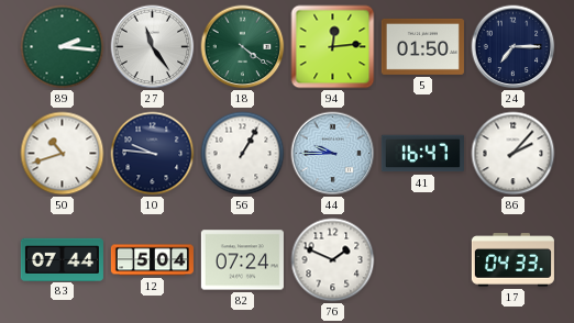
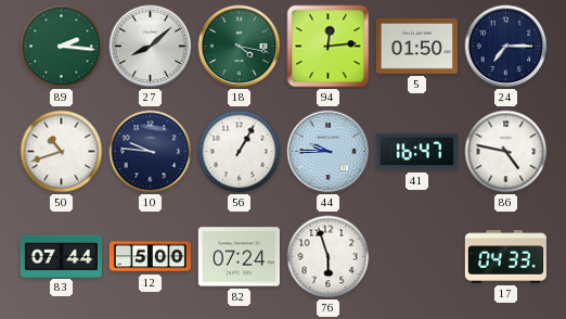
27: 11:24 -> 8:08 (151, 47)
18: 4:21 -> 4:17 (240, 47)
86: 2:07 -> 4:47 (506, 152)
12: 5:04 -> 5:00 (150, 257)
76: 1:49 -> 5:57 (329, 257)
